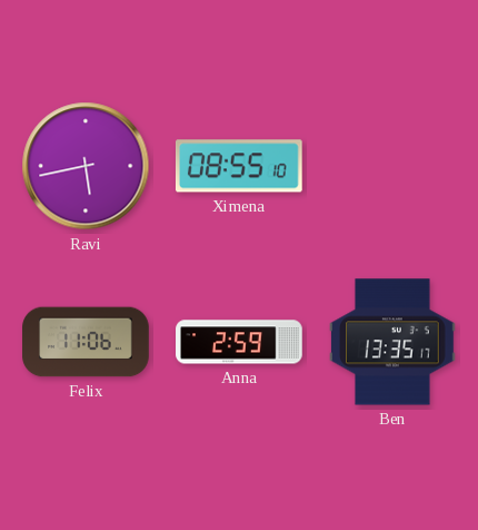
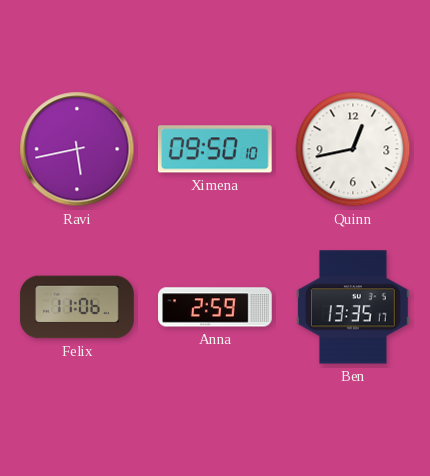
Ximena: 08:55 -> 09:50 (215, 149)
Quinn: none -> 12:43 (353, 149)
